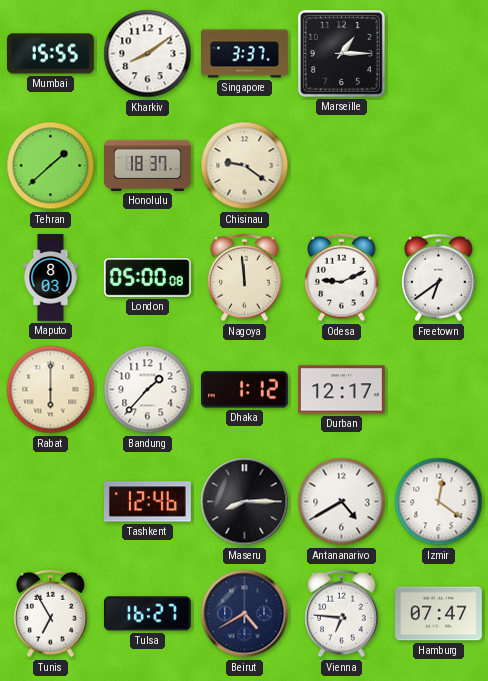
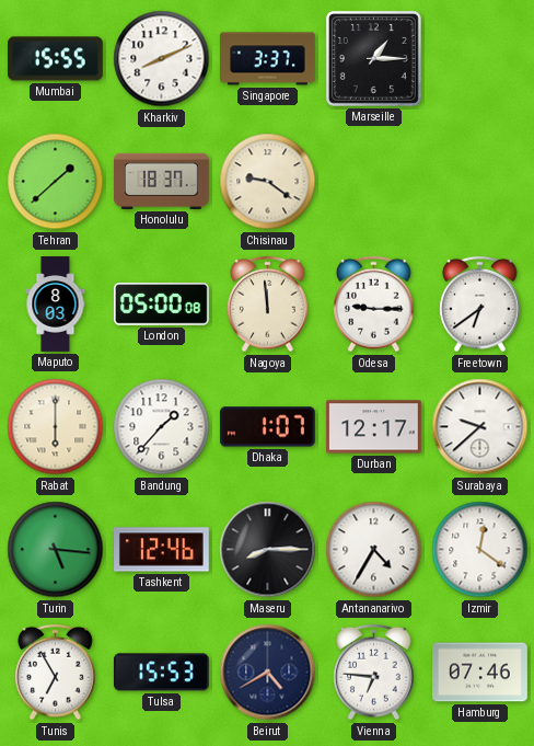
Kharkiv: 8:09 -> 8:11 (162, 59)
Odesa: 9:11 -> 9:15 (374, 305)
Dhaka: 1:12 -> 1:07 (267, 427)
Surabaya: none -> 9:38 (480, 427)
Turin: none -> 5:16 (56, 550)
Antananarivo: 4:40 -> 4:35 (374, 550)
Tulsa: 16:27 -> 15:53 (161, 673)
Hamburg: 07:47 -> 07:46 (480, 673)
